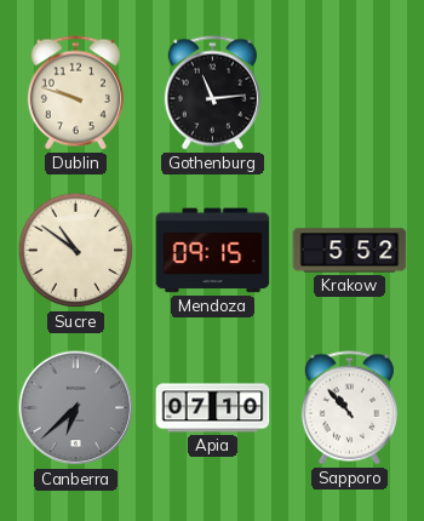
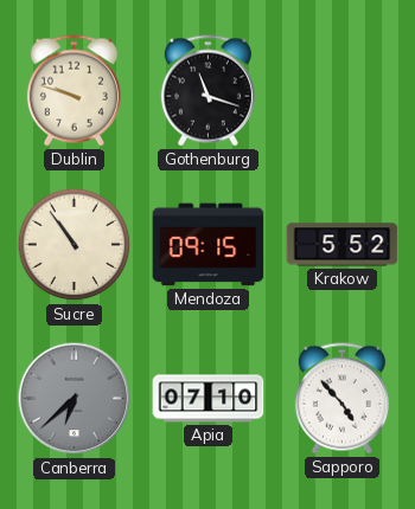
Gothenburg: 11:14 -> 11:18 (207, 91)
Sucre: 10:51 -> 10:54 (75, 245)
Sapporo: 10:53 -> 4:53 (341, 399)
